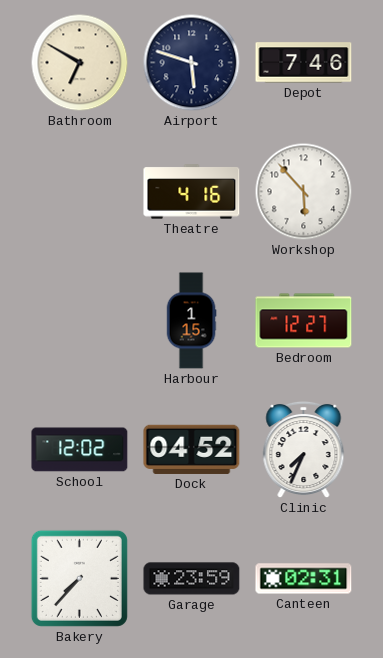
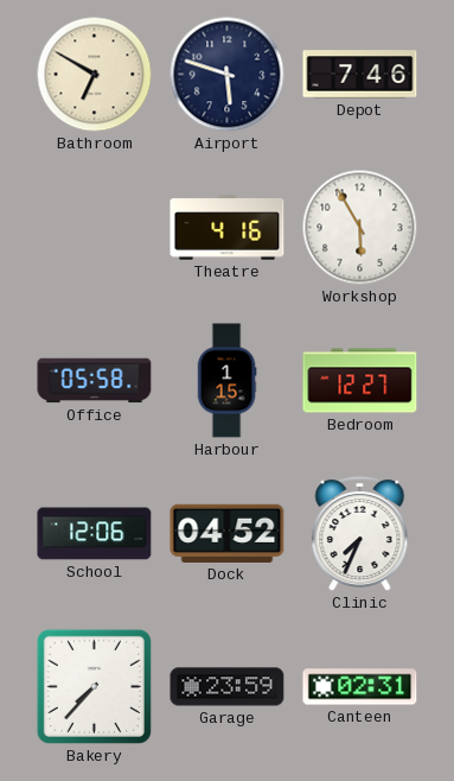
Workshop: 5:53 -> 5:55 (360, 228)
Office: none -> 05:58 (95, 381)
School: 12:02 -> 12:06 (95, 534)
